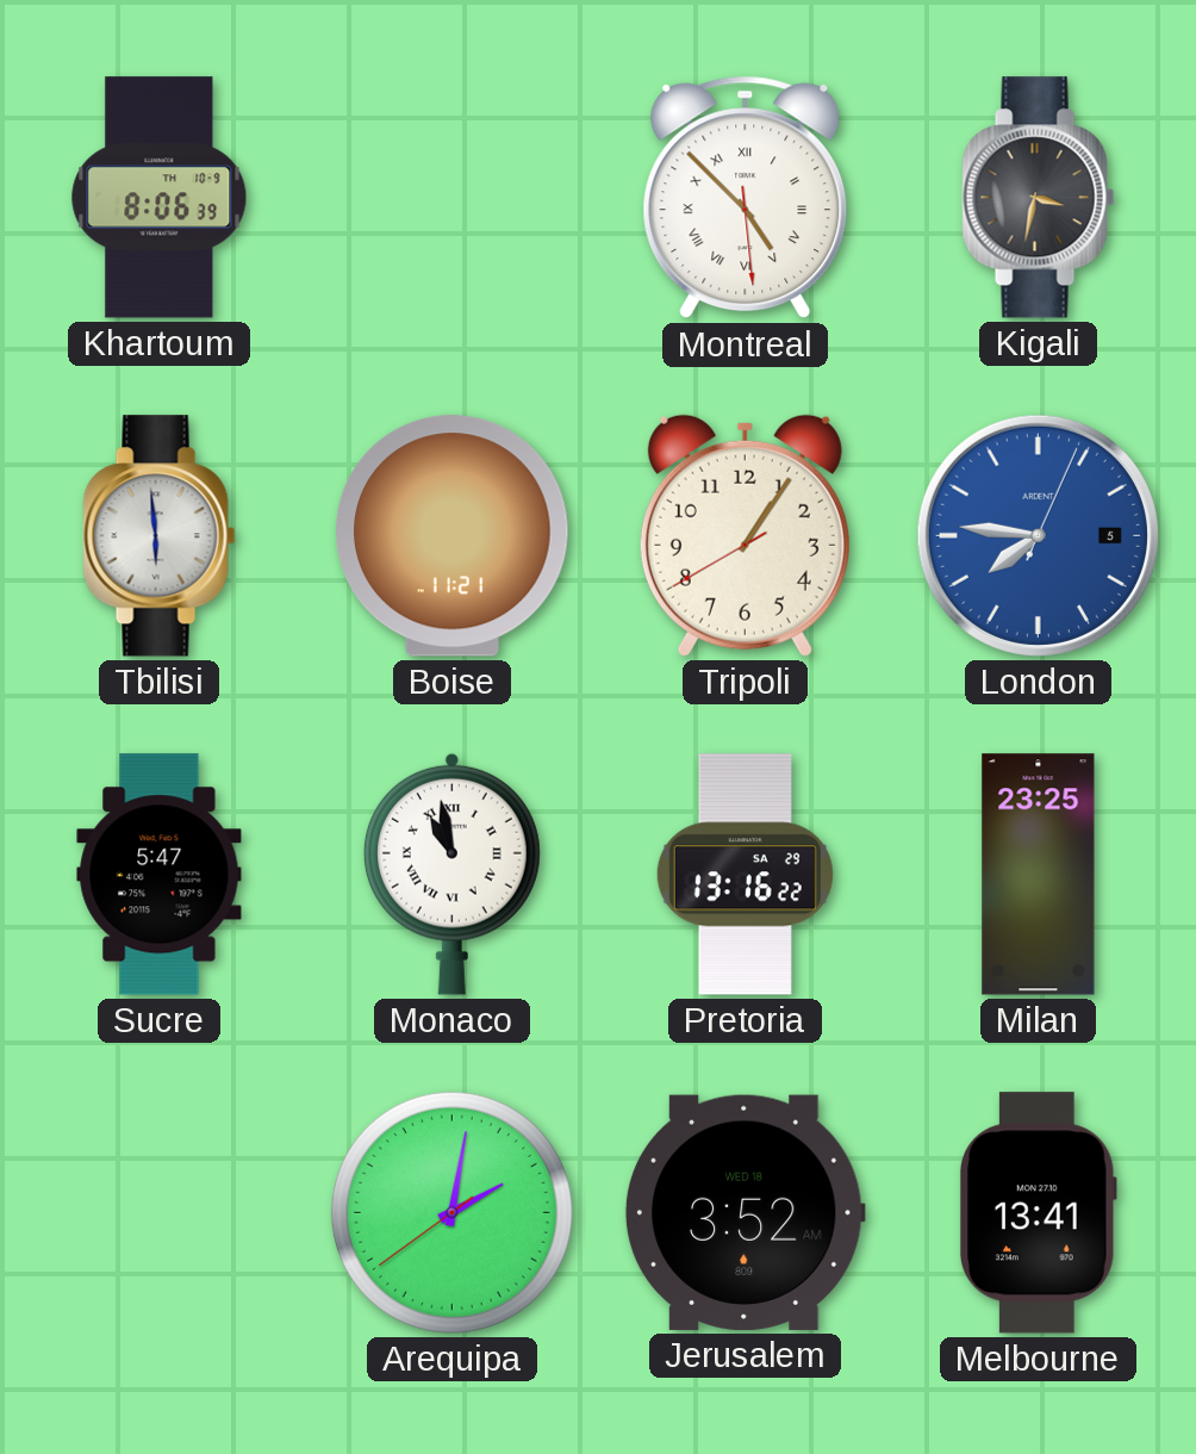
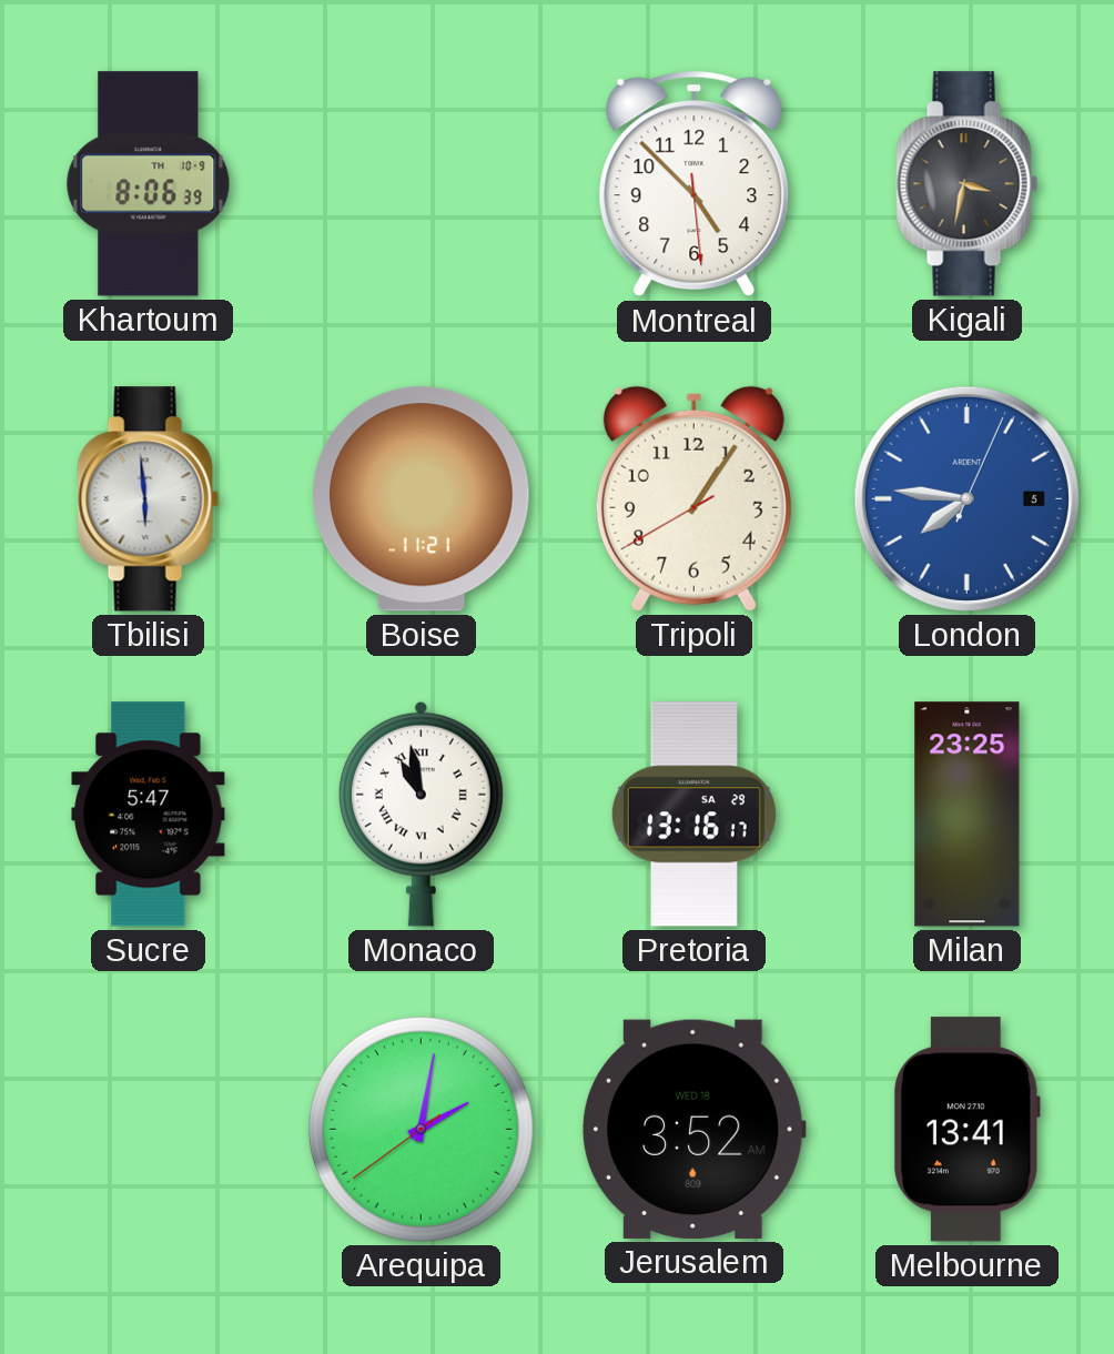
Montreal numerals: Roman -> Arabic (695, 184)
Pretoria: 13:16:22 -> 13:16:17 (693, 815)
